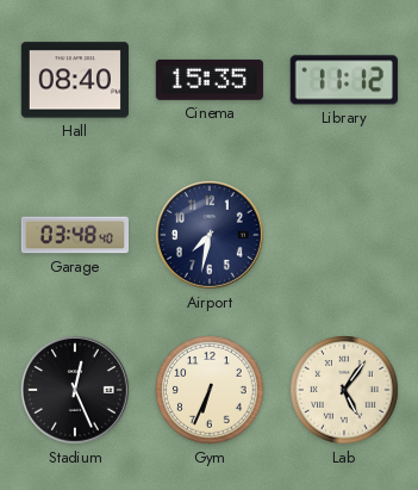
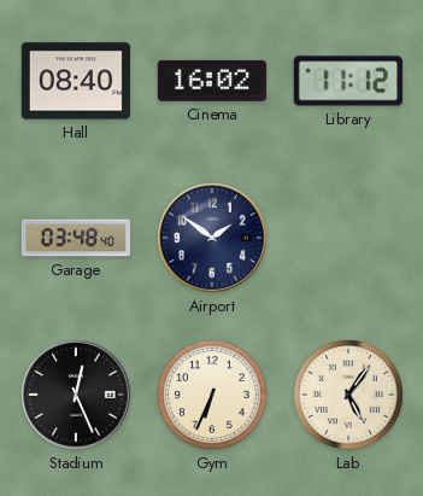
Cinema: 15:35 -> 16:02 (212, 81)
Airport: 7:32 -> 1:51 (213, 239)
